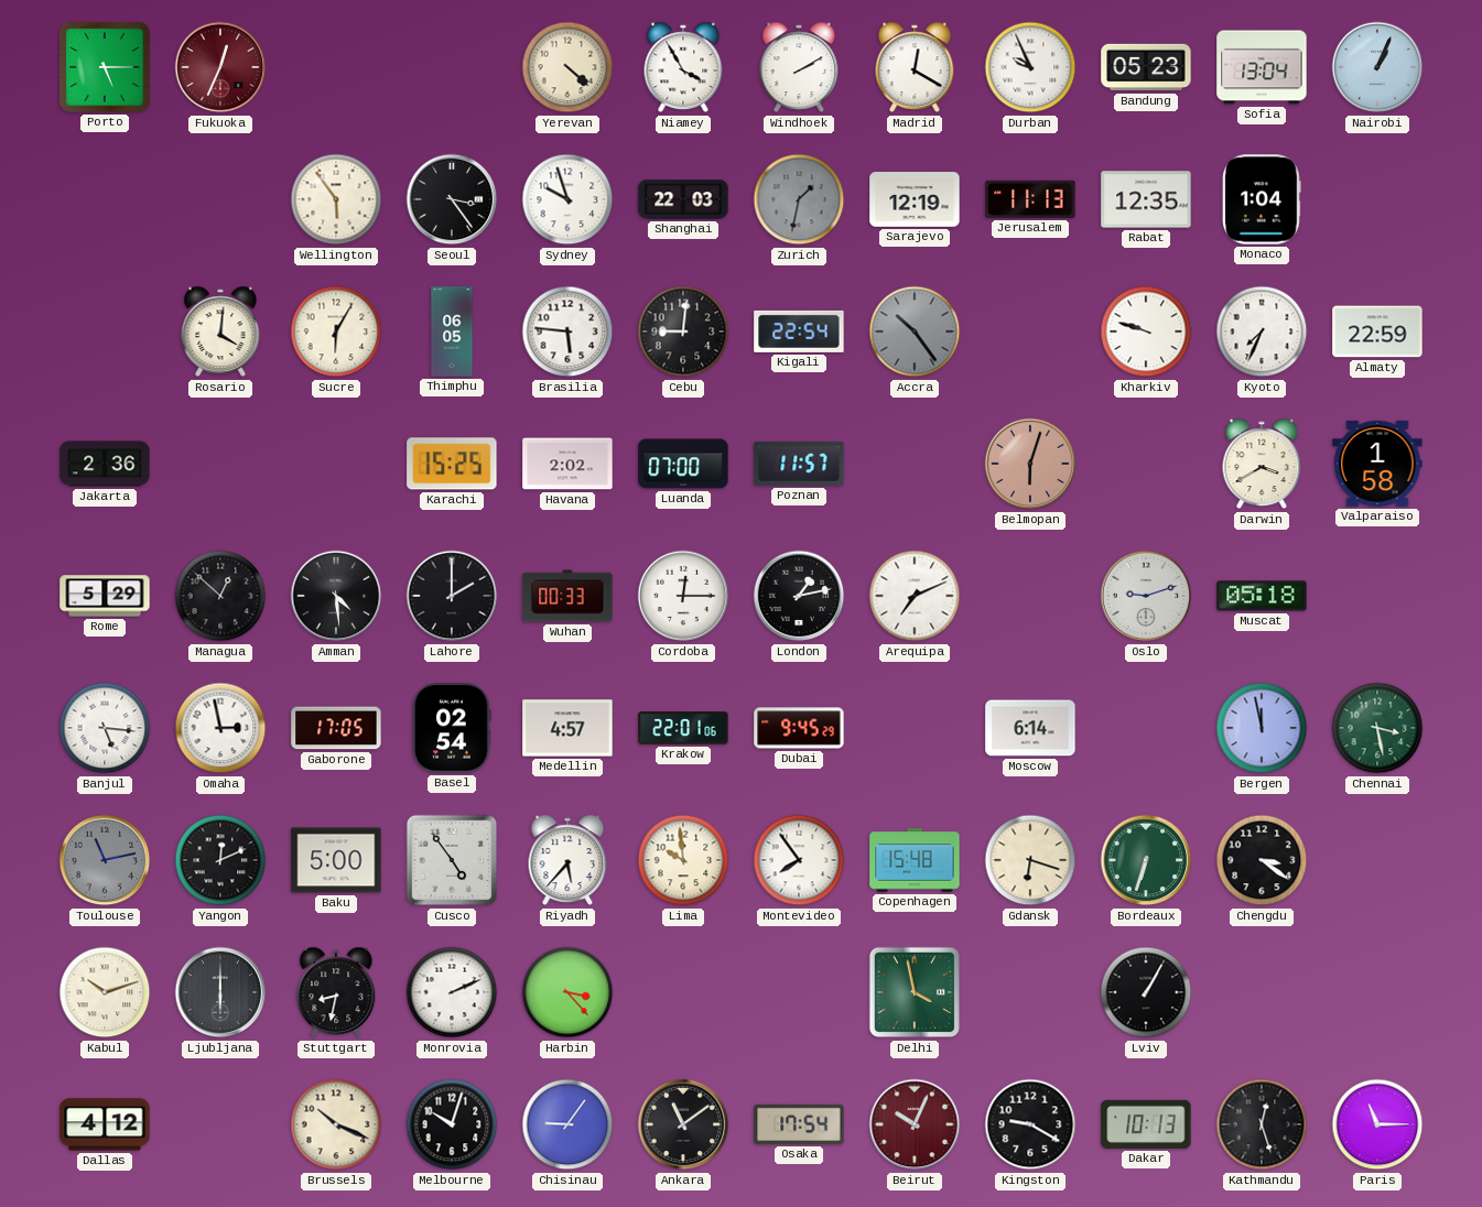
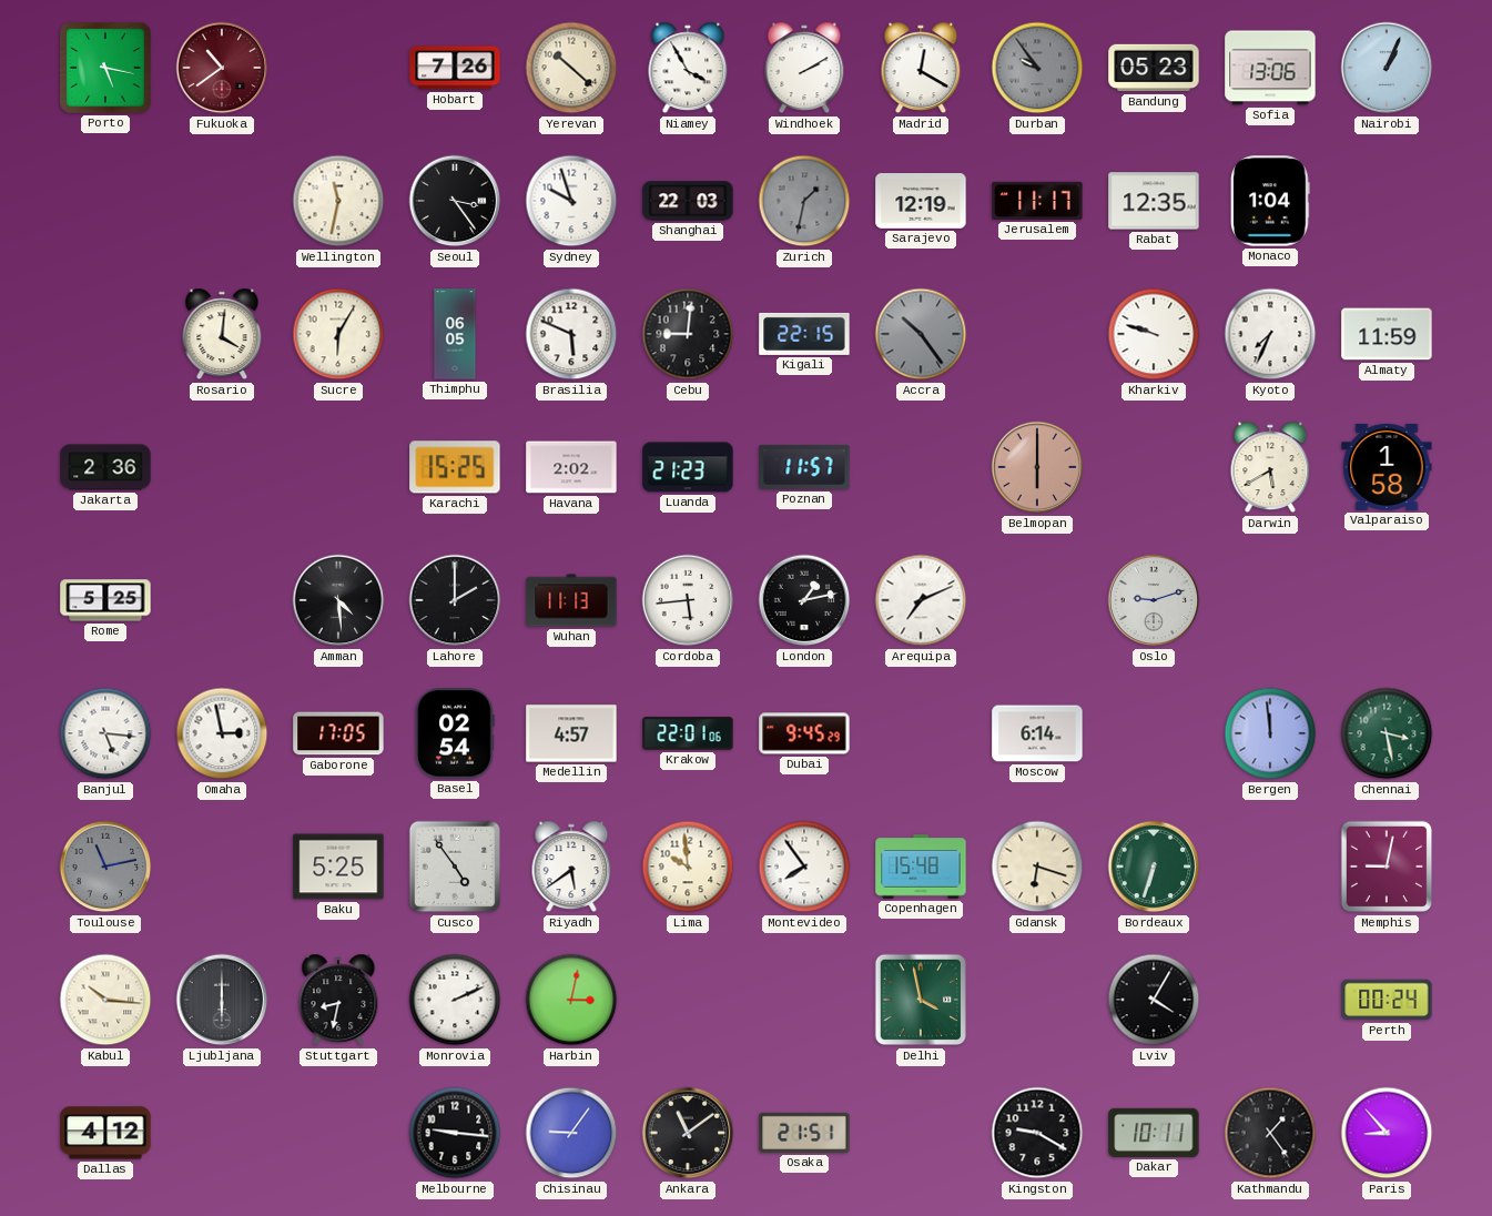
Porto: 5:15 -> 5:17 (105, 68)
Fukuoka: 12:34 -> 10:39 (222, 68)
Hobart: none -> 7:26 (455, 68)
Yerevan: 4:22 -> 10:22 (571, 68)
Durban: 9:56 -> 9:54 (1037, 68)
Durban dial: white -> grey (1037, 68)
Sofia: 13:04 -> 13:06 (1270, 68)
Wellington: 5:54 -> 11:32 (338, 201)
Jerusalem: 11:13 -> 11:17 (1037, 201)
Brasilia: 5:46 -> 5:49 (571, 334)
Kigali: 22:54 -> 22:15 (804, 334)
Almaty: 22:59 -> 11:59 (1387, 334)
Luanda: 07:00 -> 21:23 (688, 467)
Belmopan: 6:03 -> 6:00 (1037, 467)
Darwin: 3:40 -> 5:40 (1270, 467)
Rome: 5:29 -> 5:25 (105, 600)
Managua: 12:52 -> none (220, 596)
Wuhan: 00:33 -> 11:13 (571, 600)
Cordoba: 12:15 -> 5:44 (688, 600)
Muscat: 05:18 -> none (1262, 596)
Bergen: 11:58 -> 11:59 (1270, 733)
Yangon: 12:11 -> none (220, 860)
Baku: 5:00 -> 5:25 (338, 867)
Riyadh: 5:37 -> 5:39 (571, 867)
Chengdu: 3:21 -> none (1262, 860)
Memphis: none -> 9:02 (1387, 867)
Kabul: 10:12 -> 10:16 (105, 1000)
Harbin: 3:23 -> 3:02 (571, 1000)
Lviv: 1:05 -> 4:05 (1154, 1000)
Perth: none -> 00:24 (1387, 1000)
Brussels: 10:19 -> none (336, 1124)
Melbourne: 10:03 -> 9:16 (455, 1133)
Osaka: 17:54 -> 21:51 (804, 1133)
Beirut: 10:04 -> none (915, 1124)
Dakar: 10:13 -> 10:11 (1154, 1133)
Kathmandu: 12:27 -> 1:24 (1270, 1133)
Paris: 11:15 -> 8:53 (1387, 1133)
